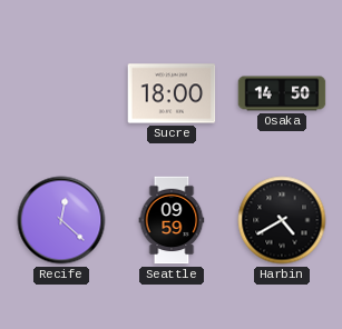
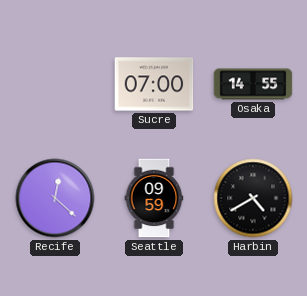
Sucre: 18:00 -> 07:00 (154, 84)
Osaka: 14:50 -> 14:55 (253, 84)
